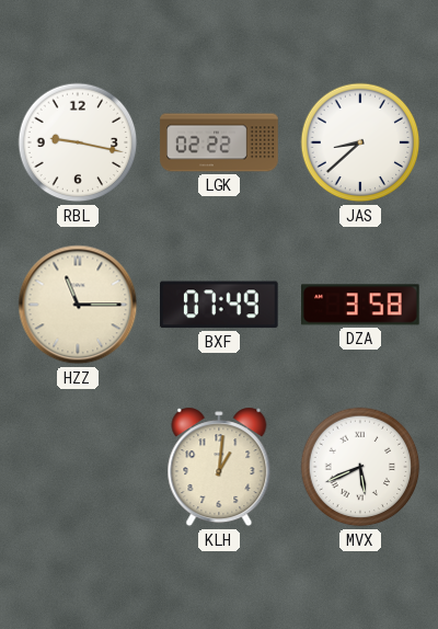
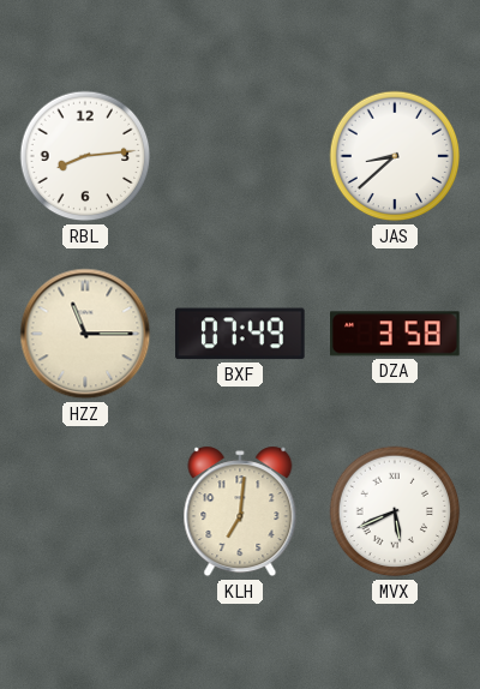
RBL: 9:17 -> 8:14 (85, 156)
LGK: 02:22 -> none (219, 142)
KLH: 1:01 -> 7:01 (240, 511)
